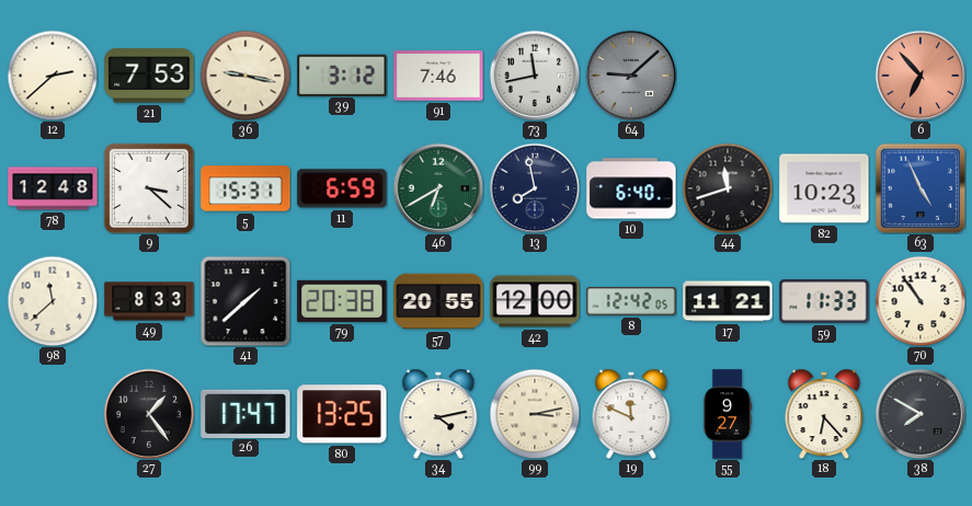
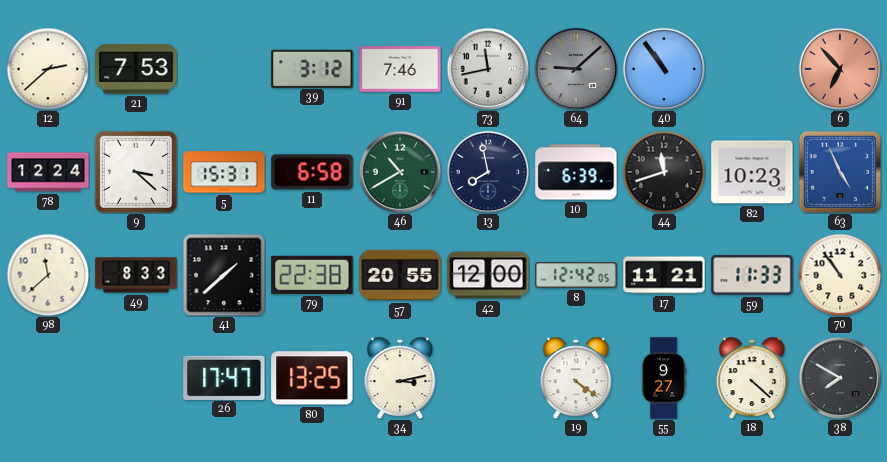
36: 9:17 -> none (245, 76)
40: none -> 10:54 (664, 69)
78: 12:48 -> 12:24 (48, 172)
11: 6:59 -> 6:58 (312, 172)
46: 6:40 -> 10:40 (400, 172)
10: 6:40 -> 6:39 (576, 172)
79: 20:38 -> 22:38 (312, 275)
27: 1:24 -> none (149, 414)
34: 4:13 -> 3:13 (400, 378)
99: 3:13 -> none (535, 414)
19: 11:49 -> 4:21 (576, 378)
18: 6:23 -> 4:22 (752, 378)
